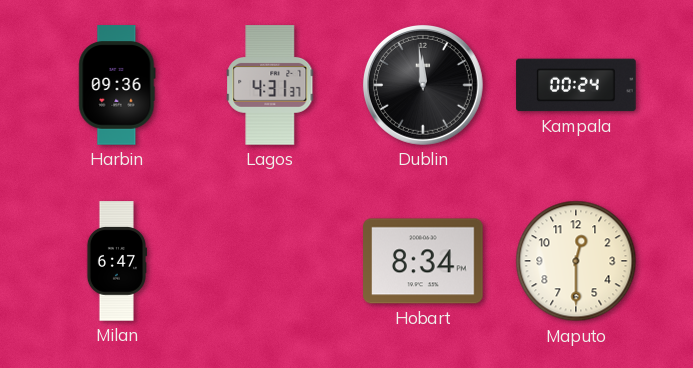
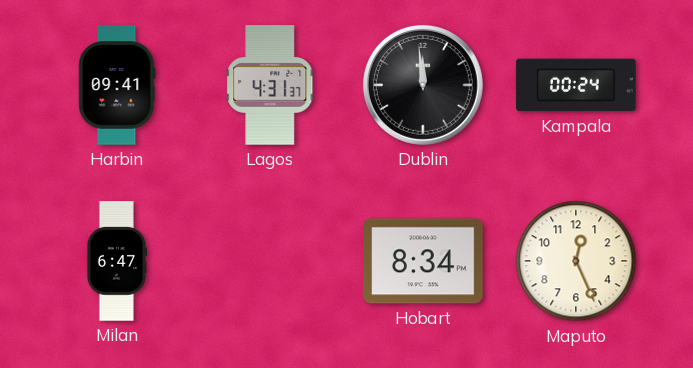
Harbin: 09:36 -> 09:41 (117, 85)
Maputo: 12:30 -> 12:26 (576, 261)
